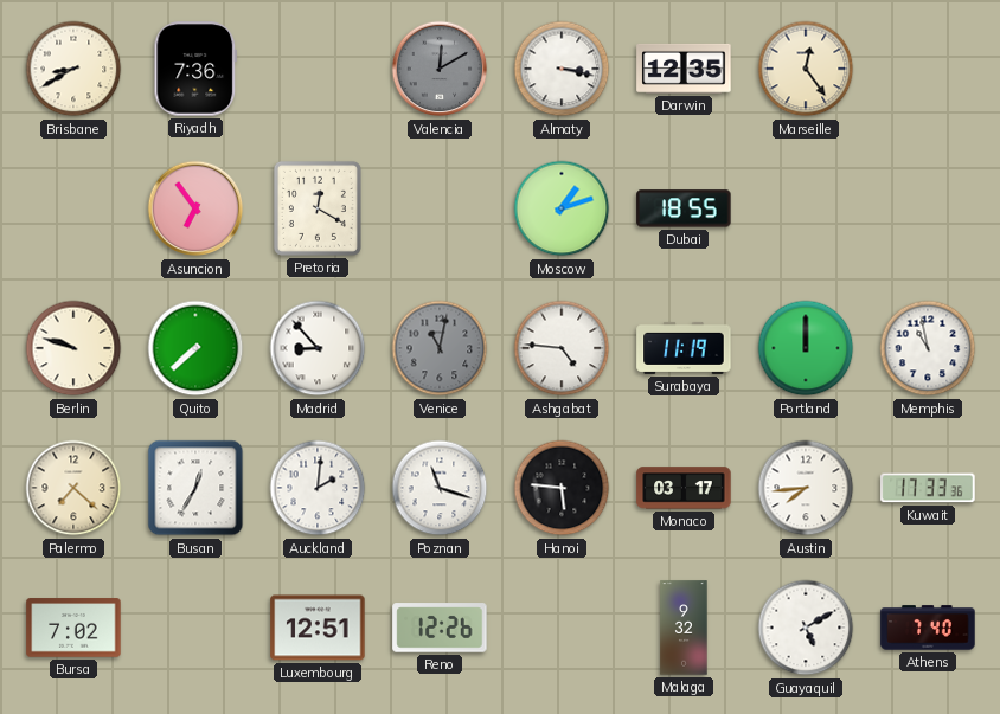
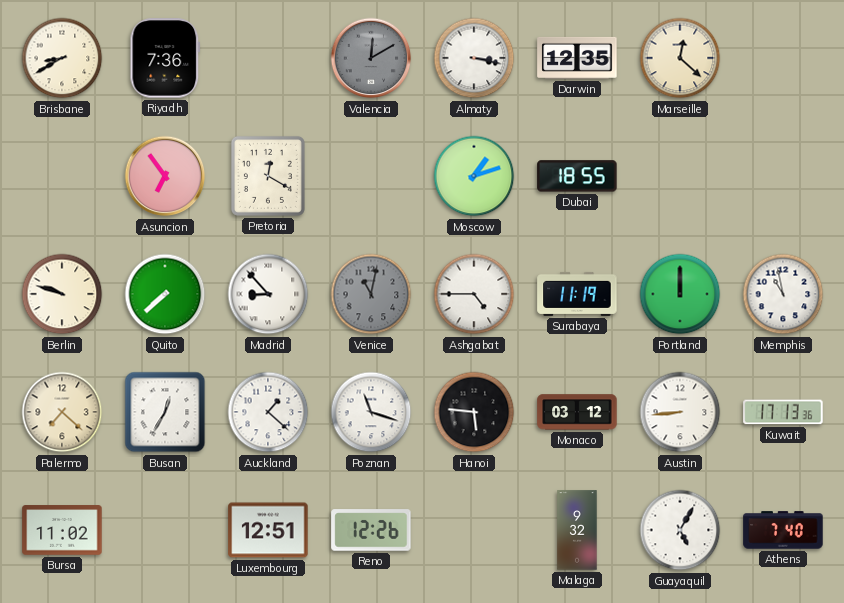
Marseille: 12:24 -> 12:22 (680, 58)
Ashgabat: 4:46 -> 4:45 (474, 294)
Auckland: 2:01 -> 1:22 (268, 412)
Monaco: 03:17 -> 03:12 (577, 412)
Austin: 7:44 -> 8:44 (680, 412)
Kuwait: 17:33 -> 17:13 (783, 412)
Bursa: 7:02 -> 11:02 (62, 530)
Guayaquil: 5:10 -> 5:05 (680, 530)
